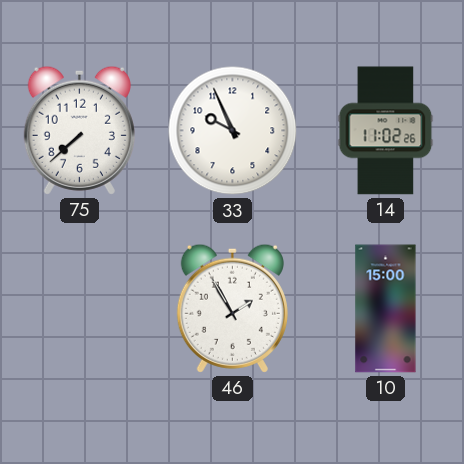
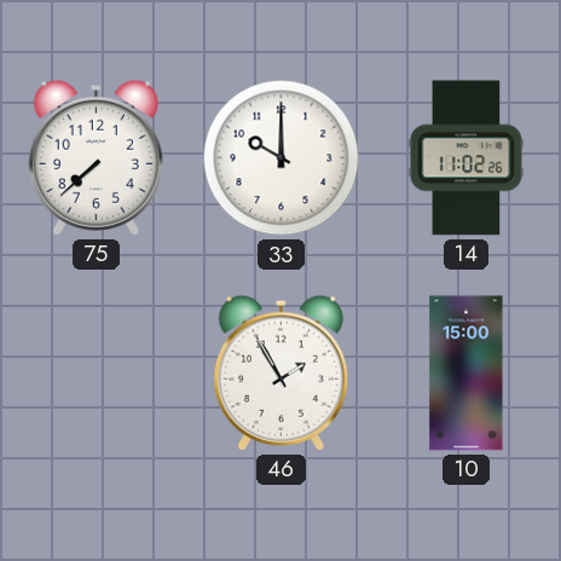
33: 9:56 -> 10:00 (282, 158)
